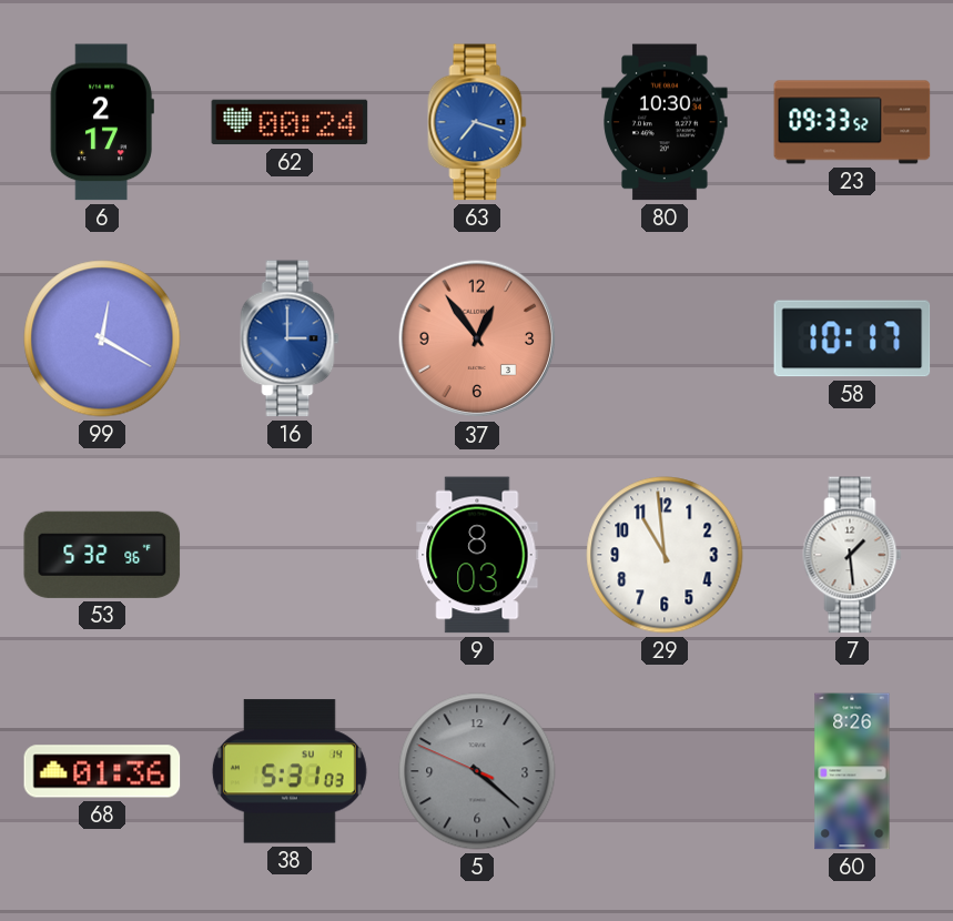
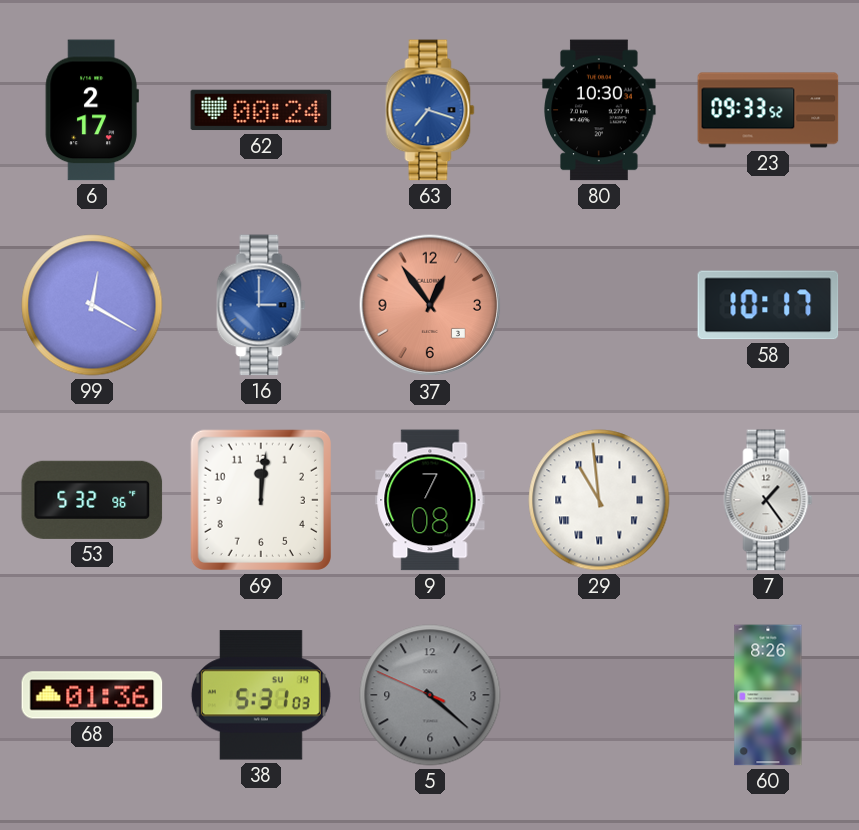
69: none -> 12:01 (261, 500)
9: 8:03 -> 7:08 (430, 500)
29 numerals: Arabic -> Roman (599, 500)
7: 1:29 -> 1:24 (768, 500)
